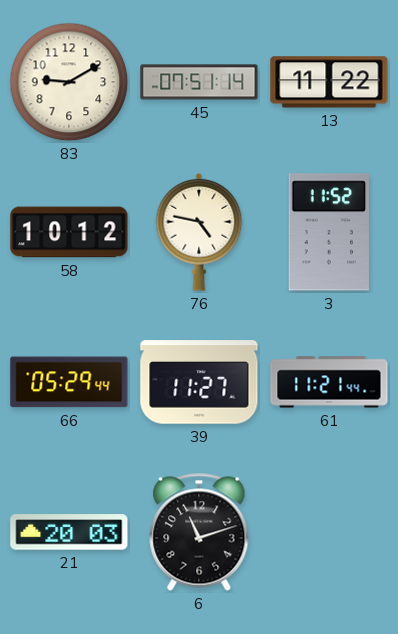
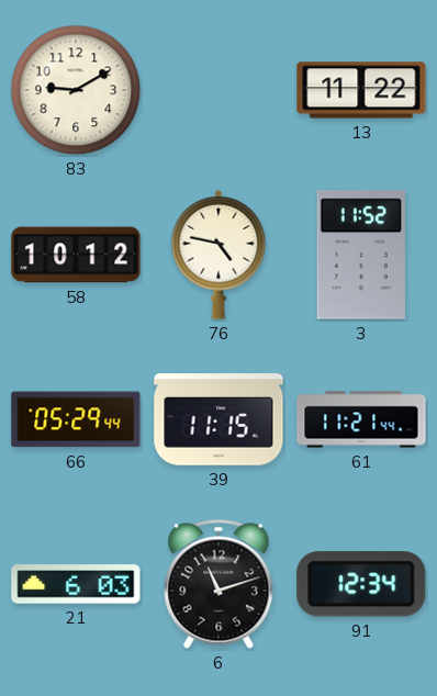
45: 07:51 -> none (199, 82)
39: 11:27 -> 11:15 (218, 419)
21: 20:03 -> 6:03 (76, 584)
91: none -> 12:34 (361, 584)
